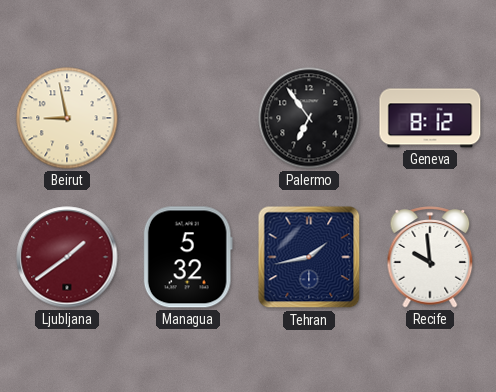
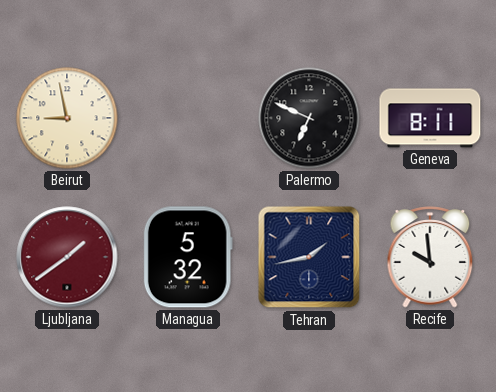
Palermo: 6:54 -> 6:49 (309, 118)
Geneva: 8:12 -> 8:11 (430, 118)
